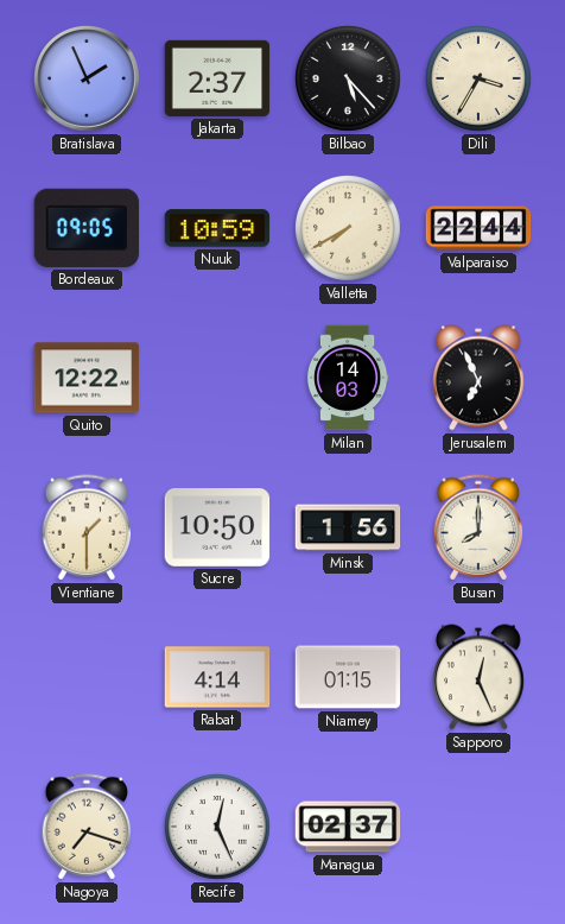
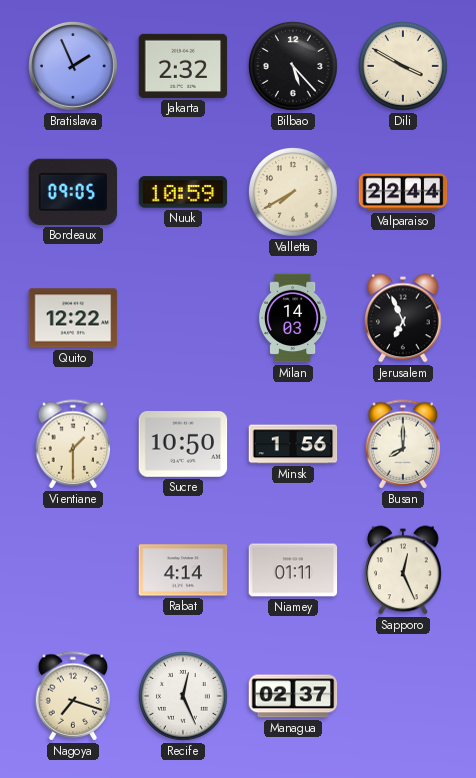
Jakarta: 2:37 -> 2:32 (183, 66)
Dili: 3:35 -> 3:50 (404, 67)
Niamey: 01:15 -> 01:11 (293, 570)
